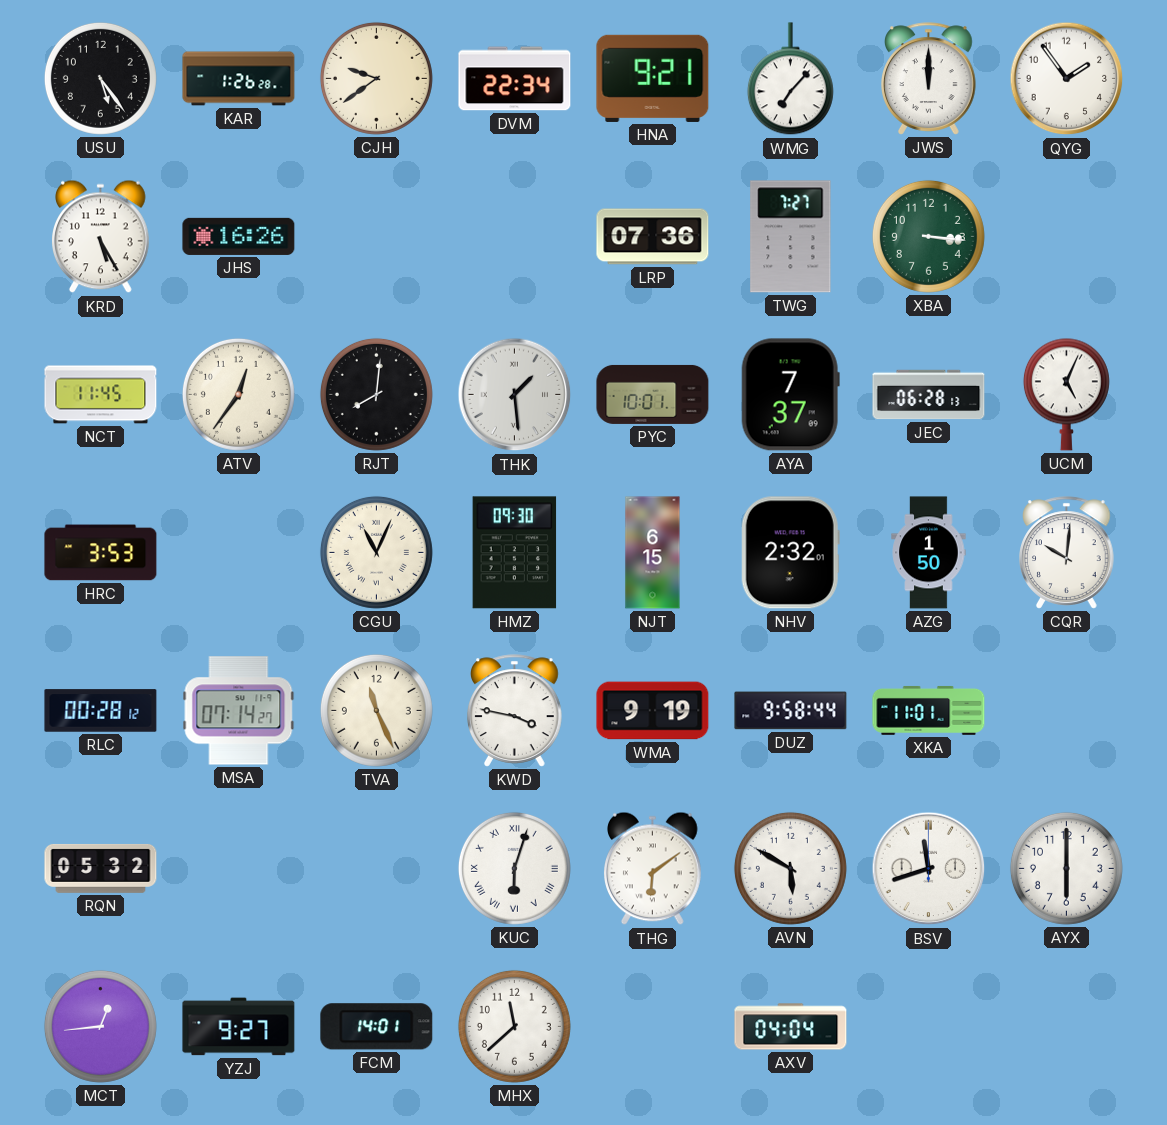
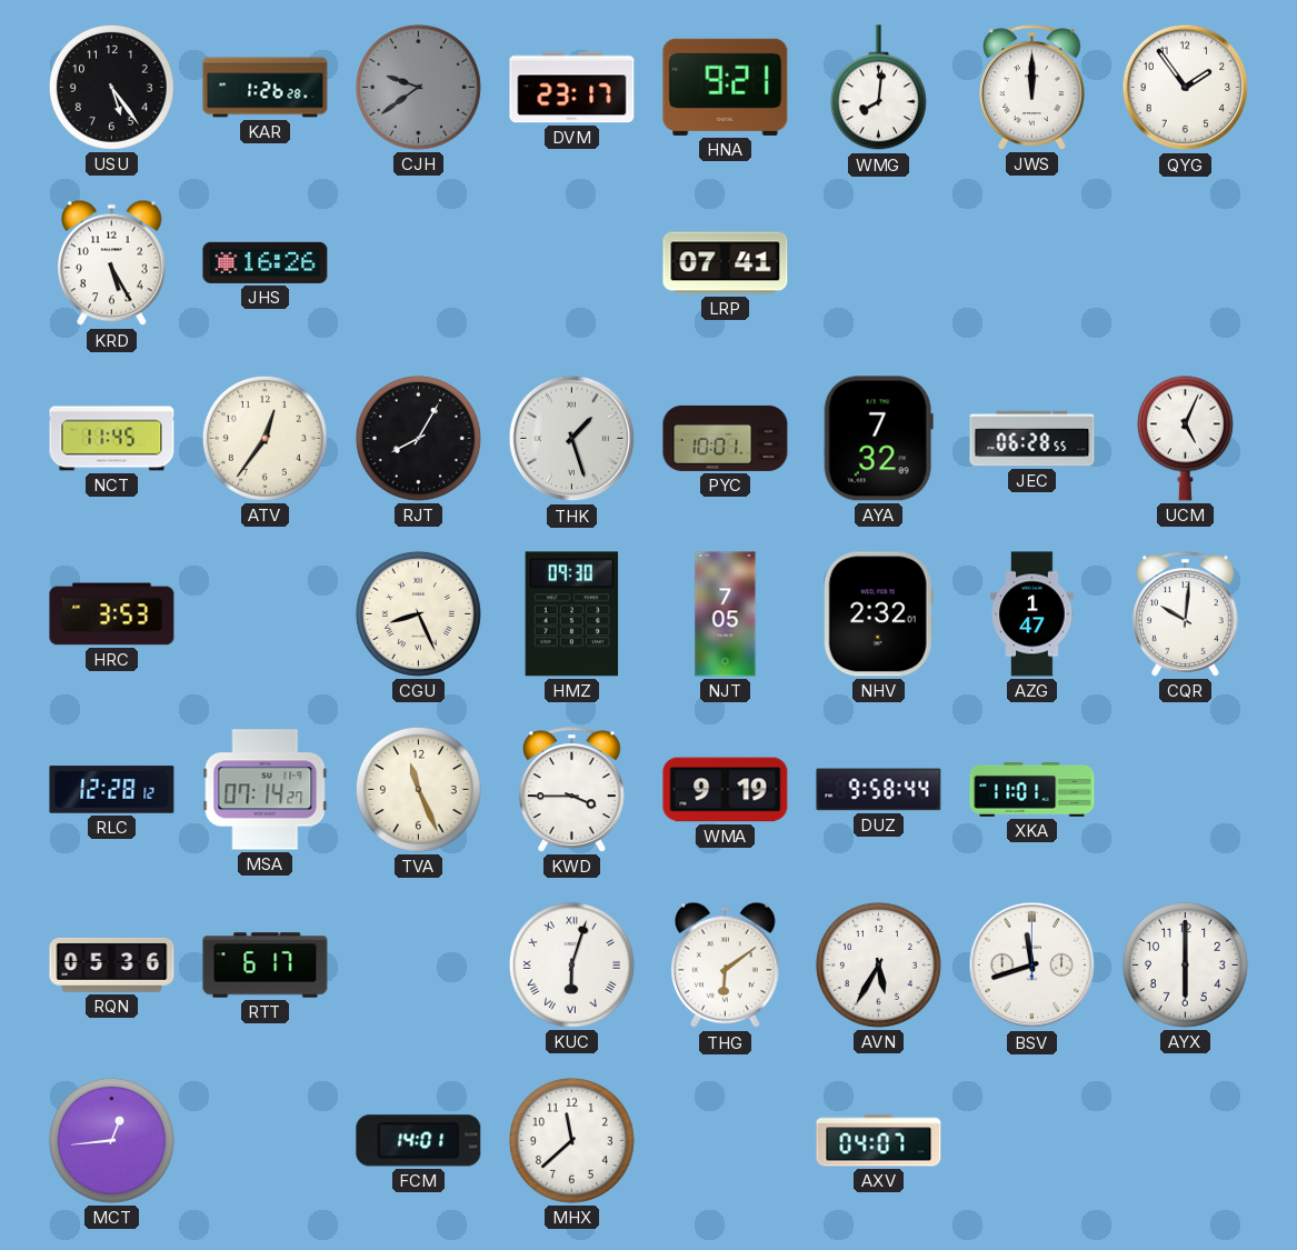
CJH dial: cream -> grey (418, 87)
DVM: 22:34 -> 23:17 (572, 88)
WMG: 7:07 -> 8:01 (878, 88)
LRP: 07:36 -> 07:41 (726, 263)
TWG: 7:27 -> none (791, 237)
XBA: 3:16 -> none (928, 236)
RJT: 8:01 -> 8:05 (418, 438)
THK: 1:29 -> 1:27 (572, 439)
AYA: 7:37 -> 7:32 (878, 439)
JEC: 06:28:13 -> 06:28:55 (1032, 439)
CGU: 11:04 -> 8:26 (418, 613)
NJT: 6:15 -> 7:05 (726, 614)
AZG: 1:50 -> 1:47 (1032, 614)
RLC: 00:28 -> 12:28 (112, 790)
KWD: 3:47 -> 3:45 (572, 790)
RQN: 05:32 -> 05:36 (112, 964)
RTT: none -> 6:17 (266, 966)
AVN: 5:50 -> 5:35 (878, 964)
YZJ: 9:27 -> none (239, 1027)
AXV: 04:04 -> 04:07 (879, 1141)
